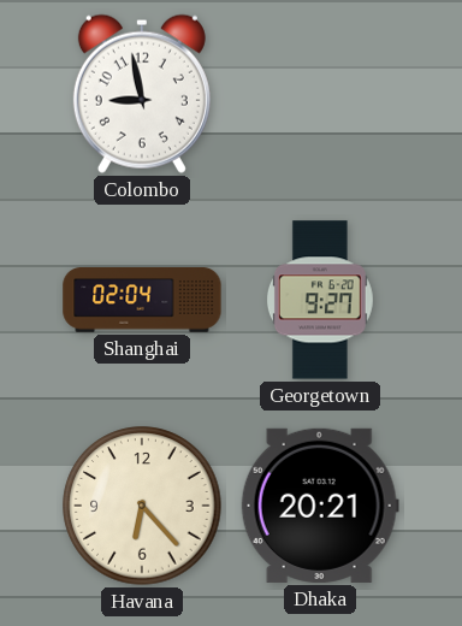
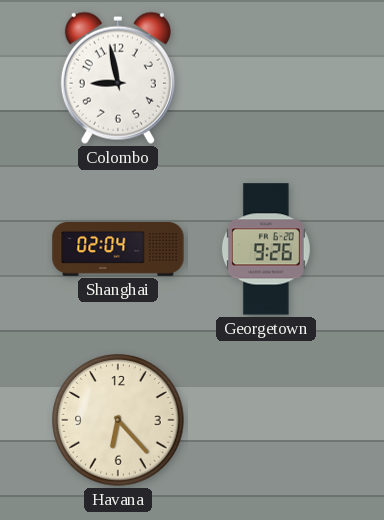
Georgetown: 9:27 -> 9:26 (266, 249)
Dhaka: 20:21 -> none (320, 506)
